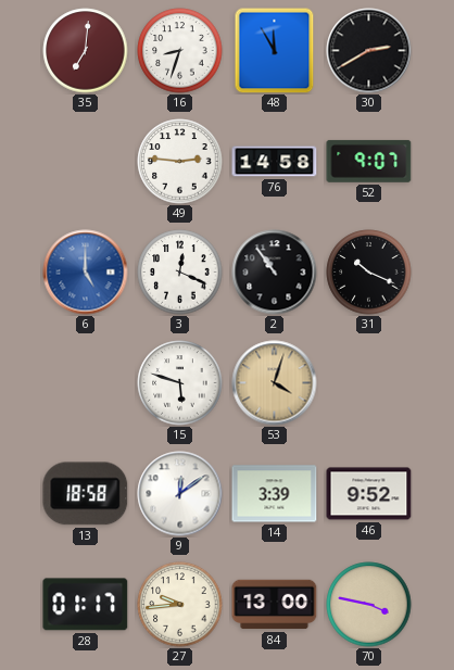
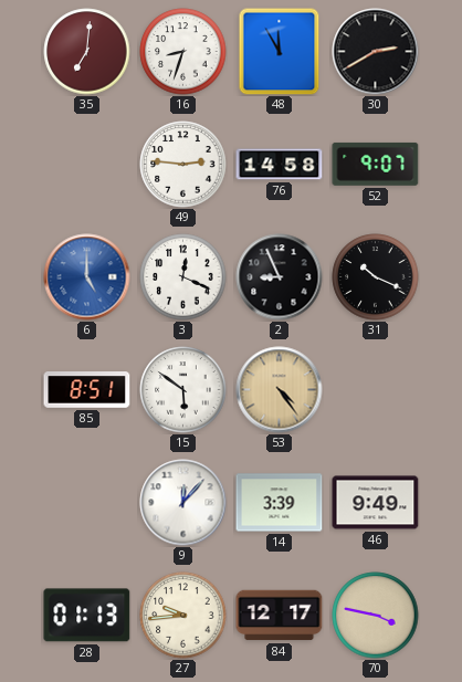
2: 10:54 -> 8:56 (280, 277)
85: none -> 8:51 (87, 390)
15: 5:48 -> 5:51 (183, 390)
53: 4:03 -> 4:24 (280, 390)
13: 18:58 -> none (86, 494)
9: 12:09 -> 12:07 (183, 503)
46: 9:52 -> 9:49 (376, 503)
28: 01:17 -> 01:13 (87, 616)
84: 13:00 -> 12:17 (280, 616)
